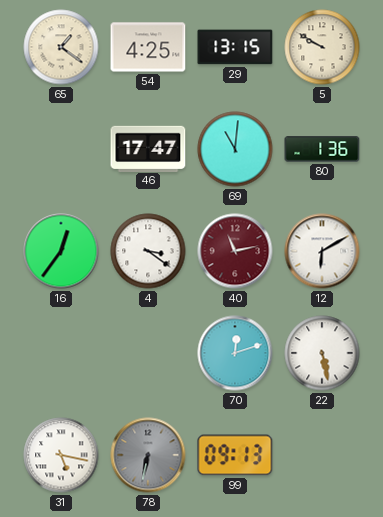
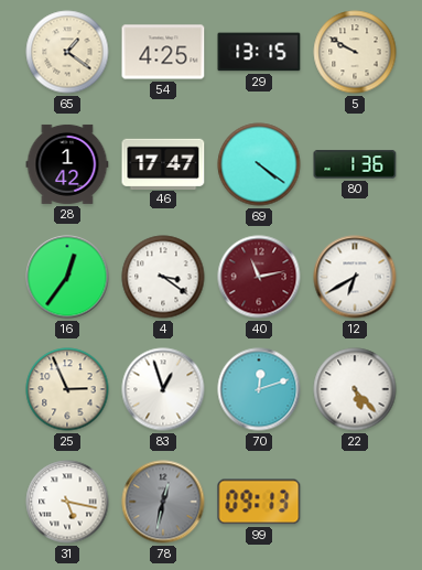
28: none -> 1:42 (67, 164)
69: 11:01 -> 4:21 (259, 164)
12: 6:10 -> 6:40 (355, 277)
25: none -> 2:56 (67, 389)
83: none -> 12:57 (163, 389)
22: 5:28 -> 5:23 (355, 389)
78: 6:32 -> 12:32 (163, 502)
